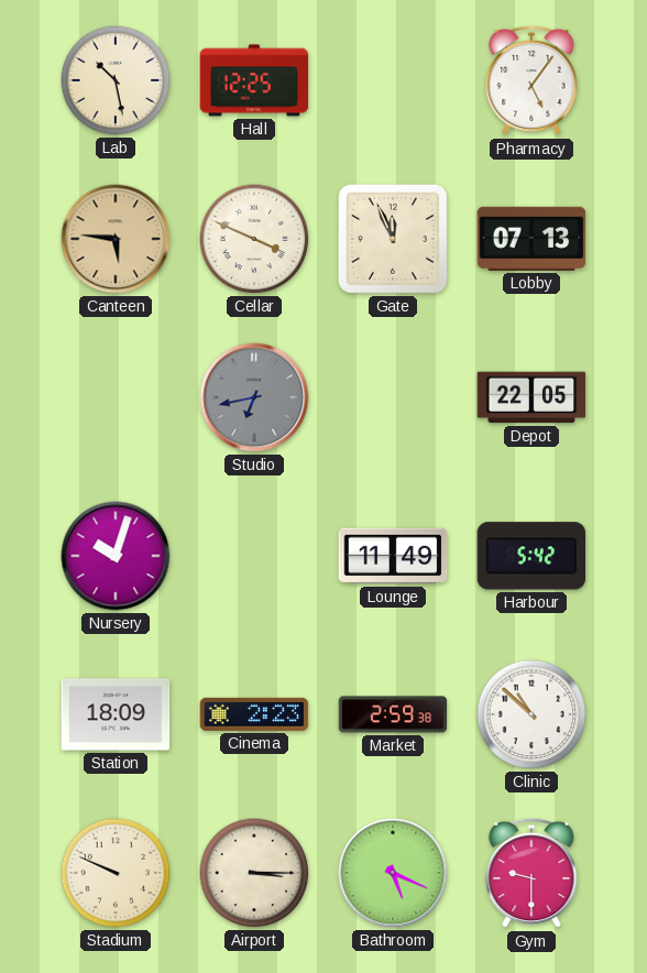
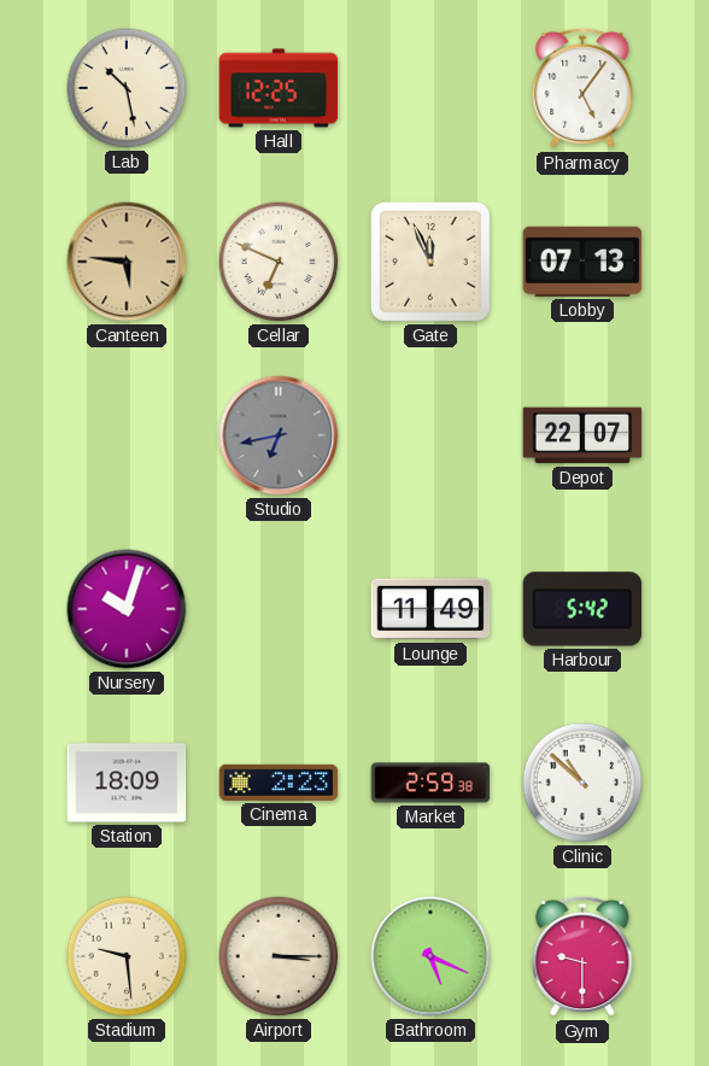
Cellar: 3:49 -> 6:49 (279, 262)
Depot: 22:05 -> 22:07 (582, 435)
Stadium: 9:49 -> 9:29 (127, 956)
